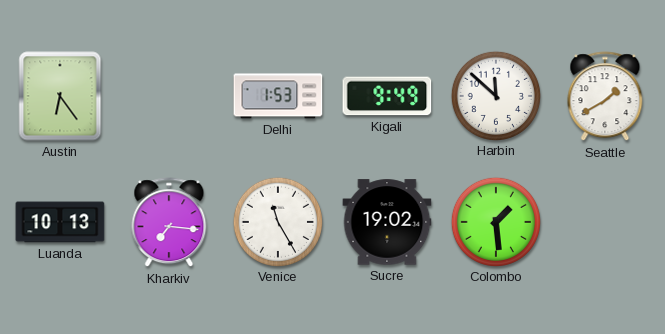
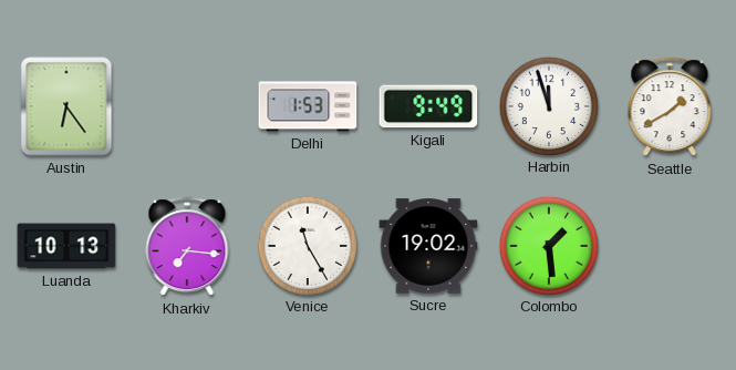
Harbin: 11:52 -> 11:57 (548, 105)
